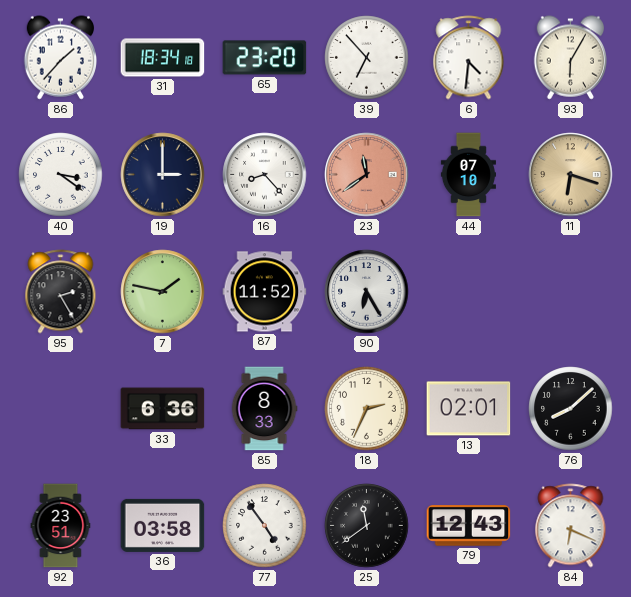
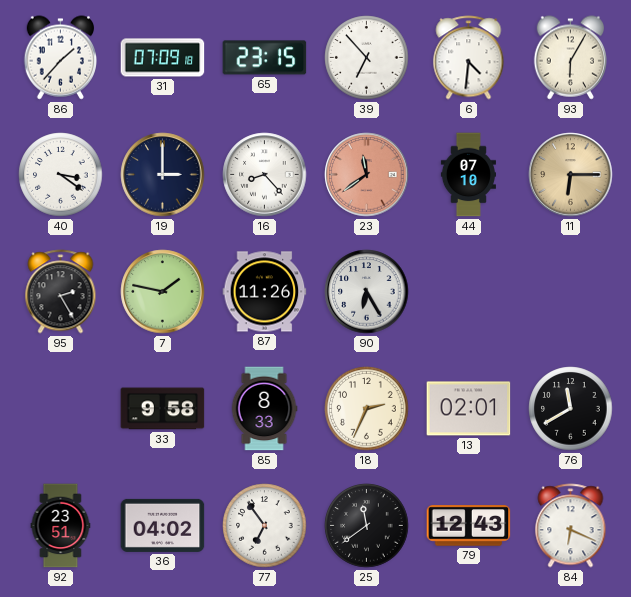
31: 18:34 -> 07:09 (163, 58)
65: 23:20 -> 23:15 (265, 58)
11: 6:18 -> 6:15 (571, 175)
87: 11:52 -> 11:26 (265, 292)
33: 6:36 -> 9:58 (163, 409)
76: 8:08 -> 11:40 (571, 409)
36: 03:58 -> 04:02 (163, 525)
77: 4:54 -> 6:54 (265, 526)
